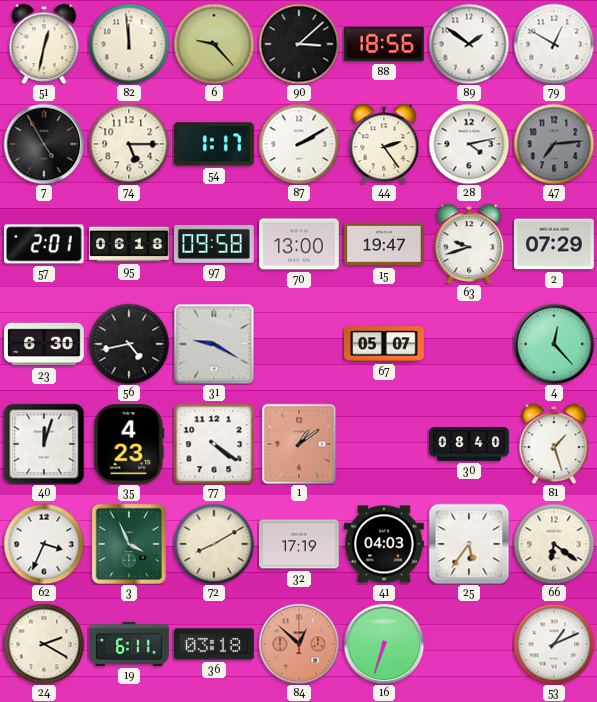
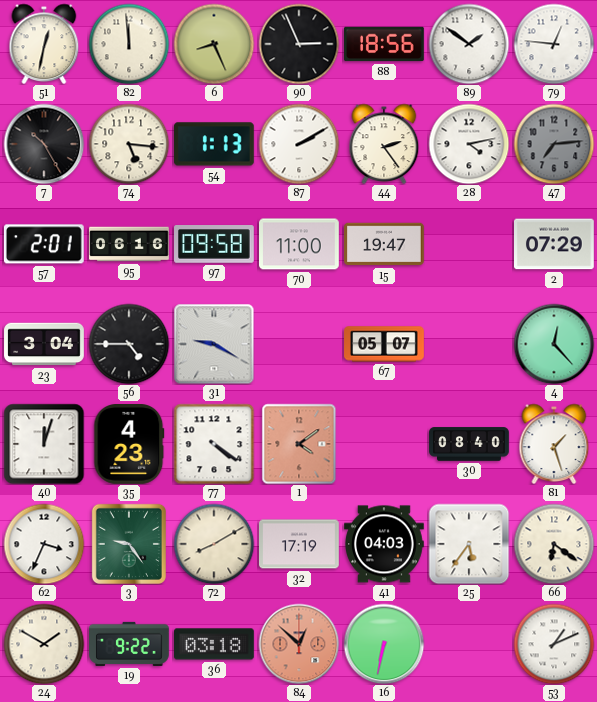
6: 9:23 -> 8:26 (214, 44)
90: 3:08 -> 2:56 (299, 44)
79: 12:50 -> 12:46 (554, 44)
7: 4:55 -> 10:25 (44, 144)
74: 5:15 -> 5:16 (129, 144)
54: 1:17 -> 1:13 (214, 144)
95: 06:18 -> 06:16 (129, 244)
70: 13:00 -> 11:00 (300, 244)
63: 9:42 -> none (469, 244)
23: 6:30 -> 3:04 (44, 344)
56: 4:43 -> 4:45 (129, 344)
1: 1:09 -> 4:09 (299, 444)
3: 3:56 -> 9:24 (129, 544)
24: 2:20 -> 1:50 (44, 644)
19: 6:11 -> 9:22 (130, 644)
16: 6:33 -> 6:32 (384, 644)
